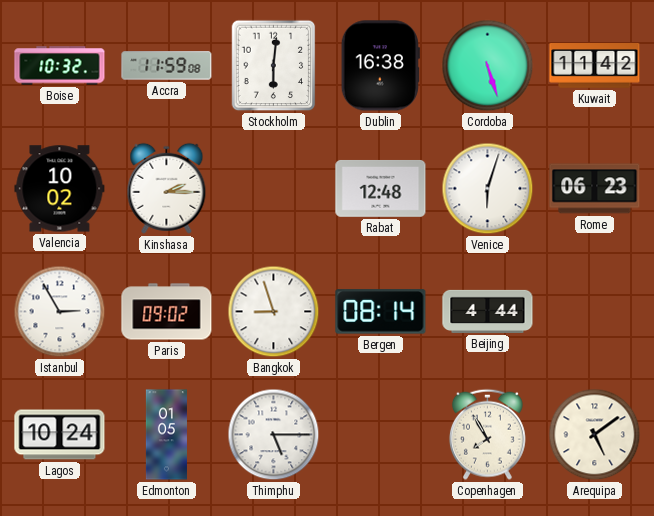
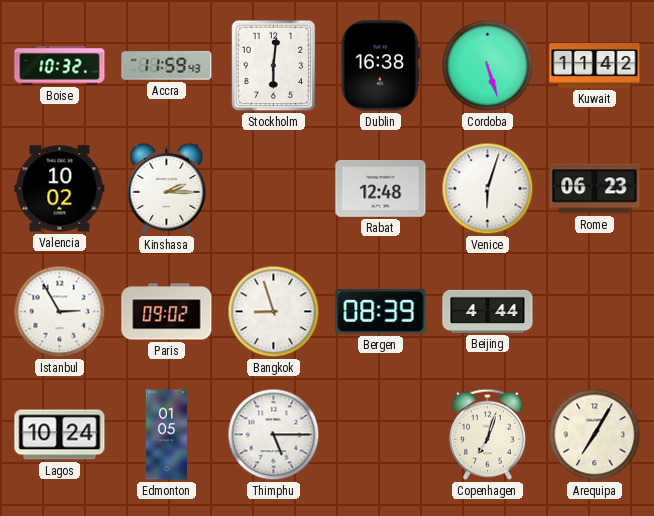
Accra: 11:59:08 -> 11:59:43 (167, 66)
Bergen: 08:14 -> 08:39 (381, 312)
Copenhagen: 7:55 -> 7:03 (487, 434)
Arequipa: 5:09 -> 7:05 (595, 435)
